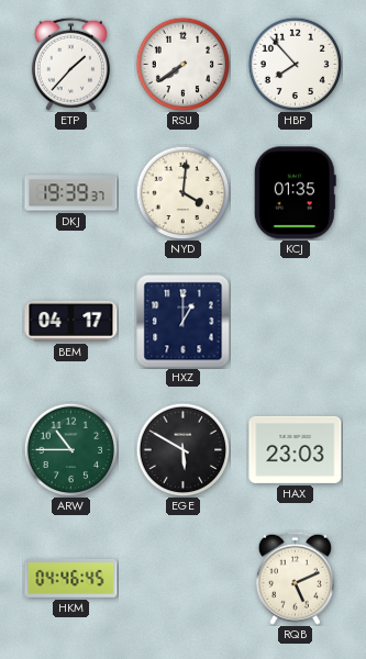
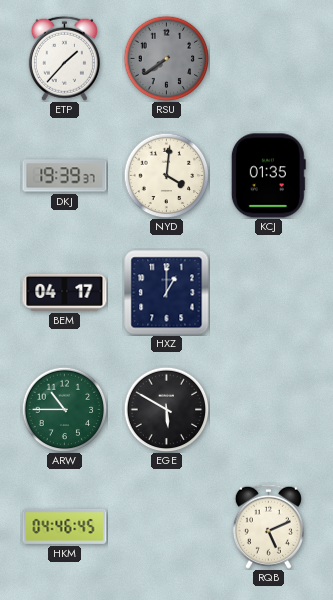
RSU dial: white -> grey (166, 58)
HBP: 7:53 -> none (295, 64)
HAX: 23:03 -> none (296, 449)
